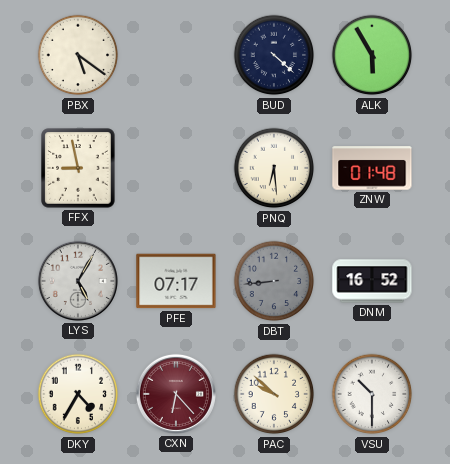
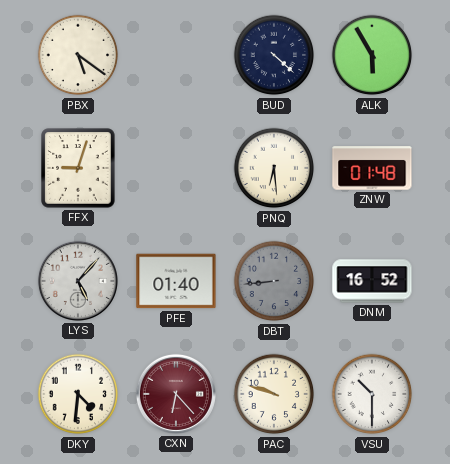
FFX: 8:58 -> 9:03 (78, 168)
LYS: 5:05 -> 5:07 (78, 281)
PFE: 07:17 -> 01:40 (176, 281)
DKY: 4:35 -> 4:31 (78, 394)
PAC: 9:52 -> 9:48 (274, 394)
